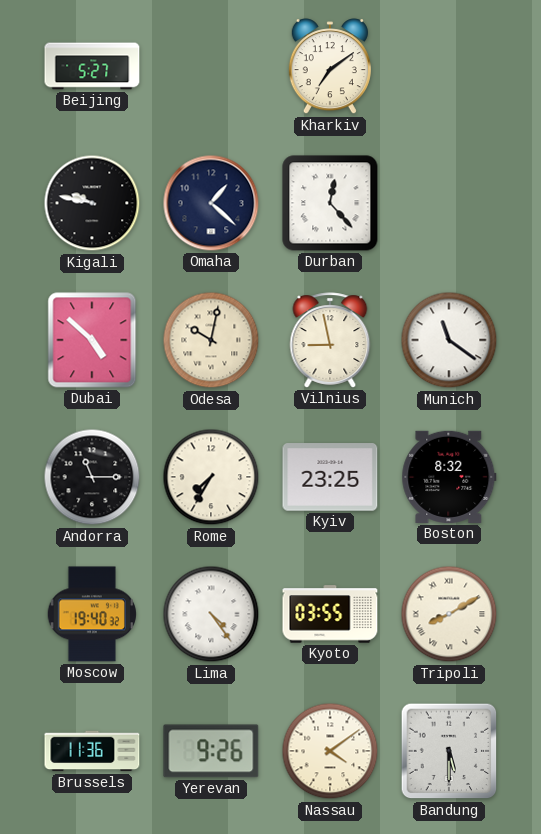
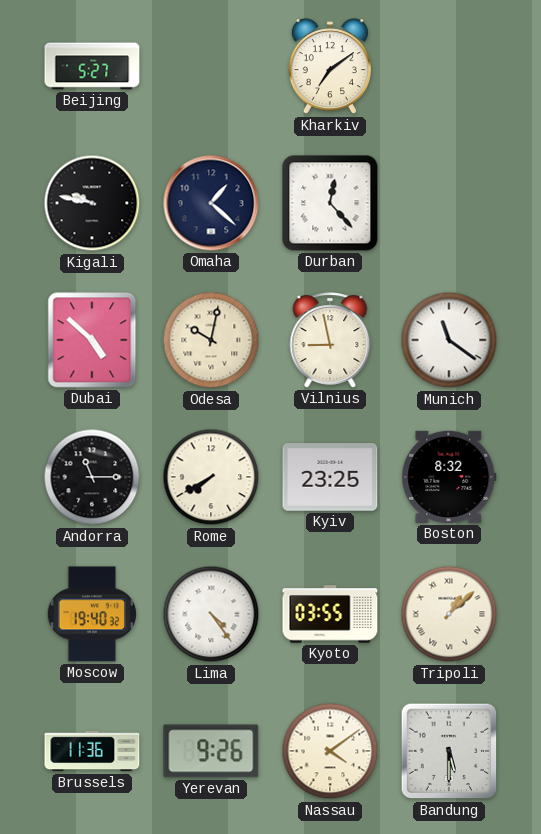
Rome: 7:35 -> 7:40 (211, 477)
Tripoli: 8:10 -> 1:08 (449, 614)
